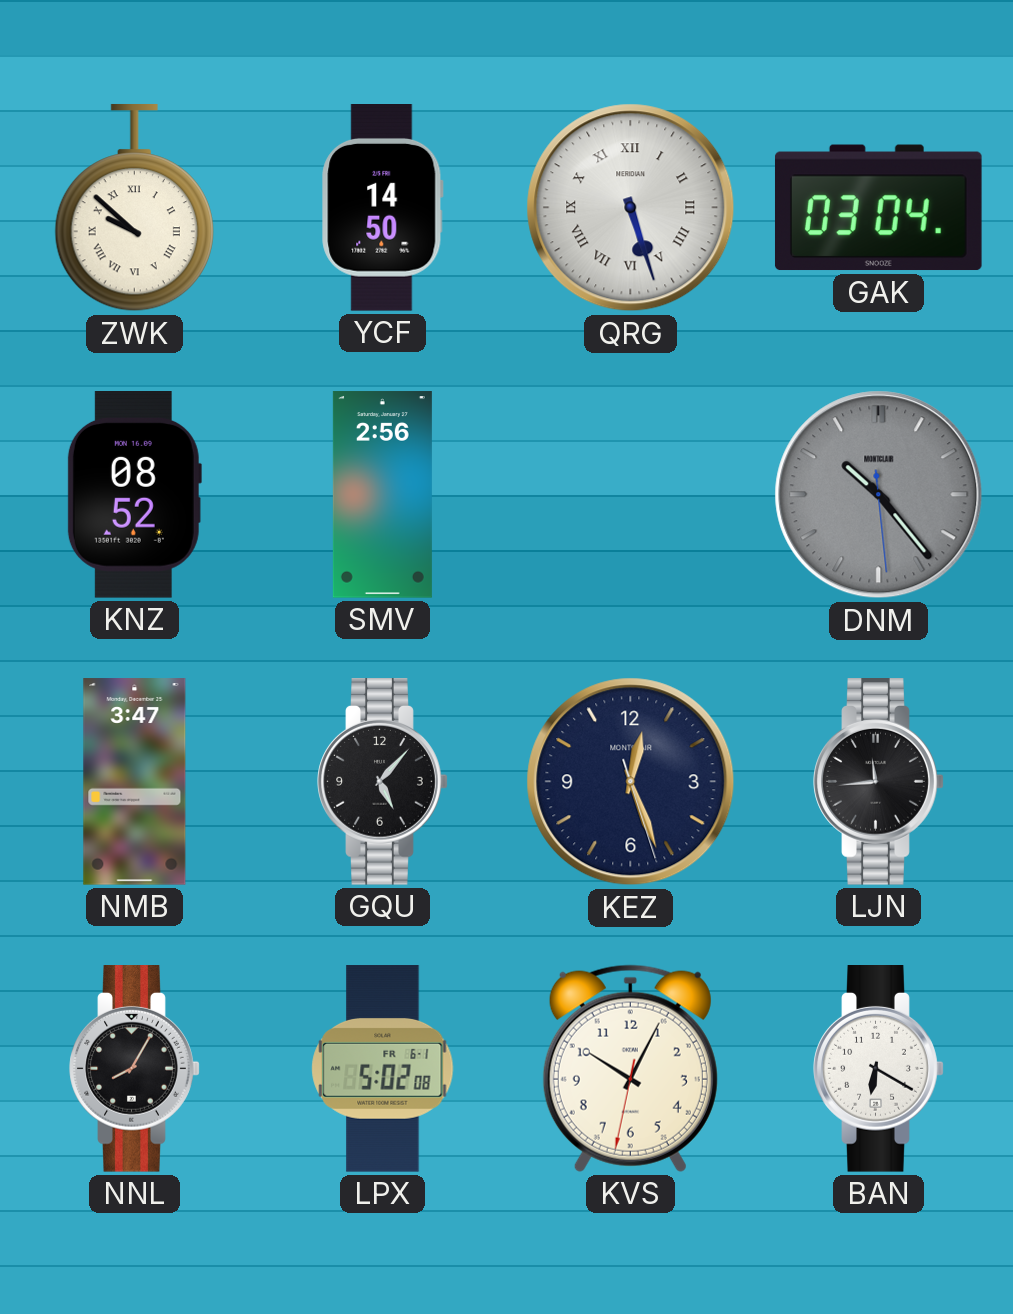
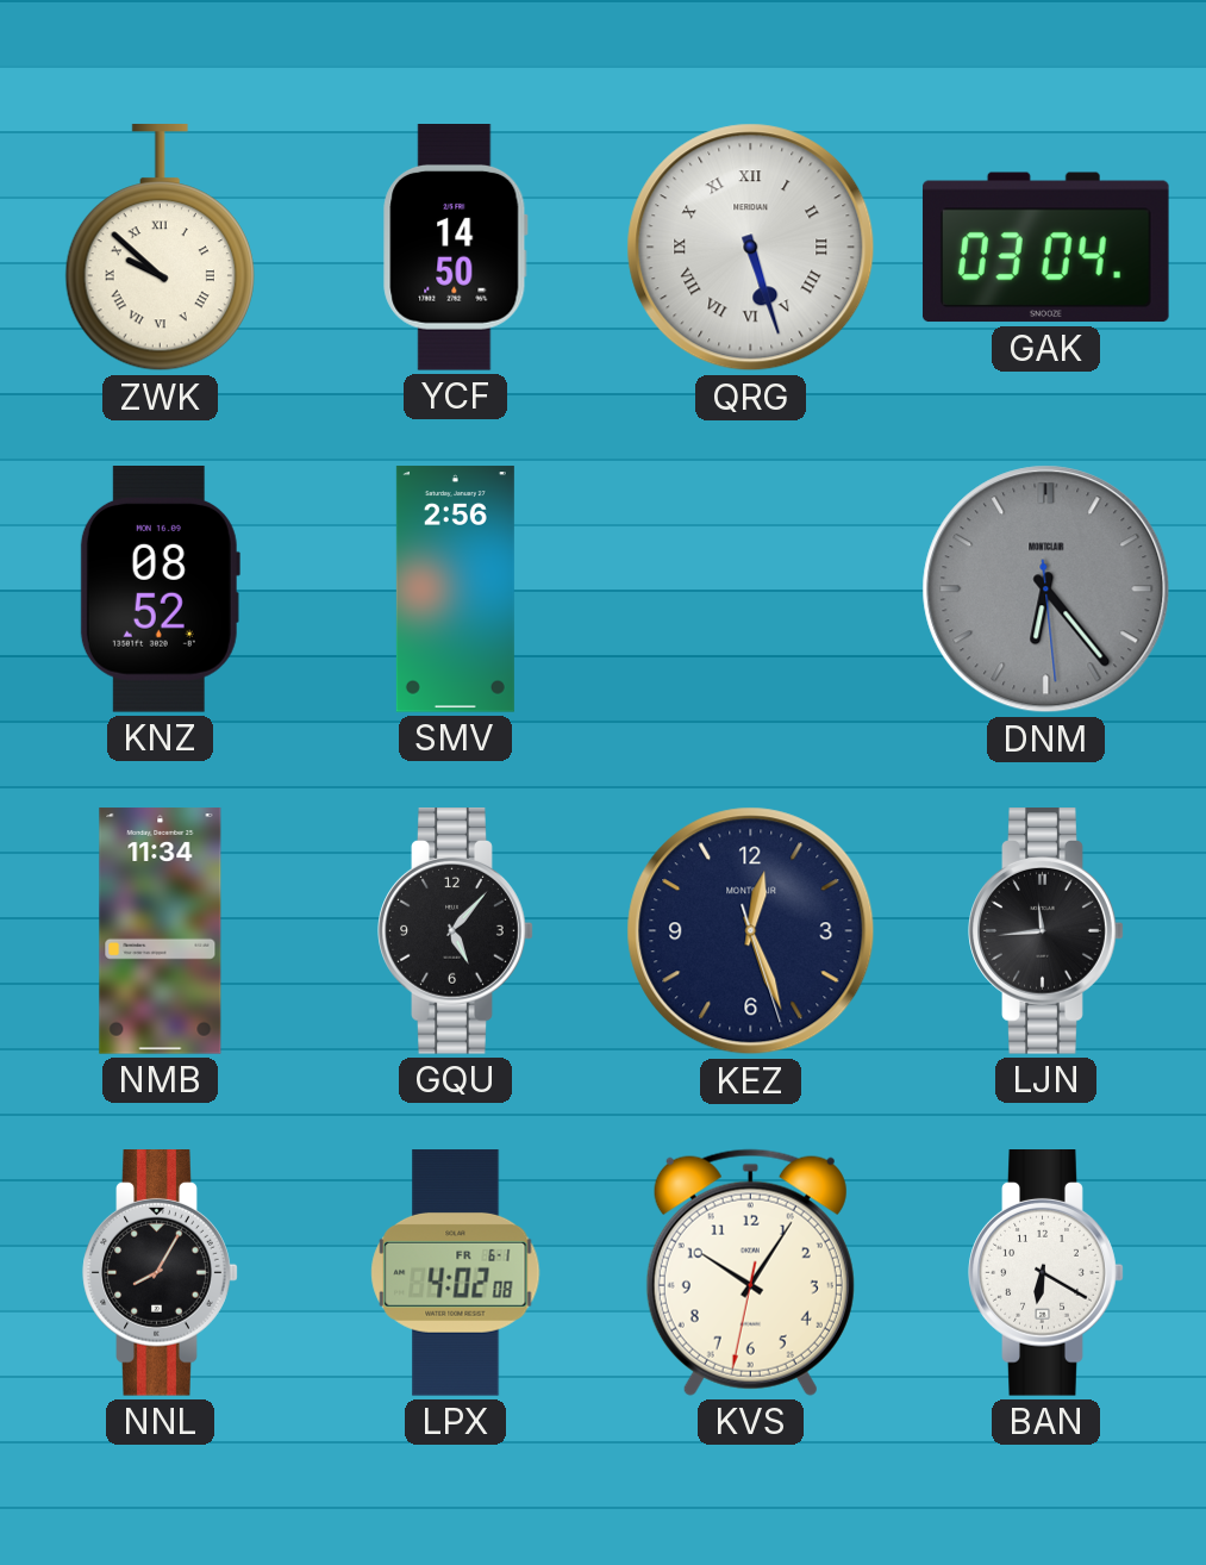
DNM: 10:23 -> 6:23 (1046, 590)
NMB: 3:47 -> 11:34 (161, 931)
LPX: 5:02 -> 4:02 (456, 1273)
KVS: 10:04 -> 10:05 (750, 1272)
